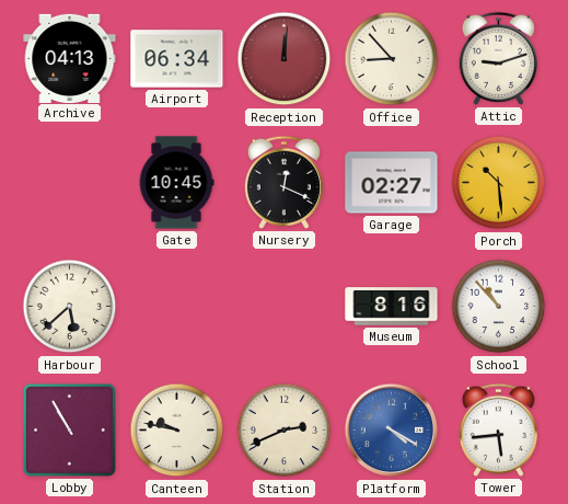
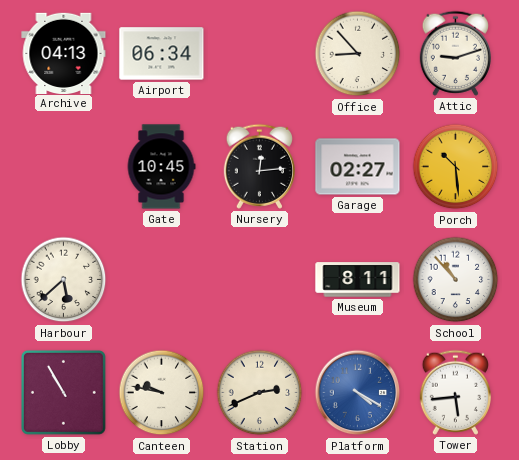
Reception: 12:01 -> none (285, 59)
Nursery: 12:19 -> 12:14 (259, 166)
Museum: 8:16 -> 8:11 (358, 280)
